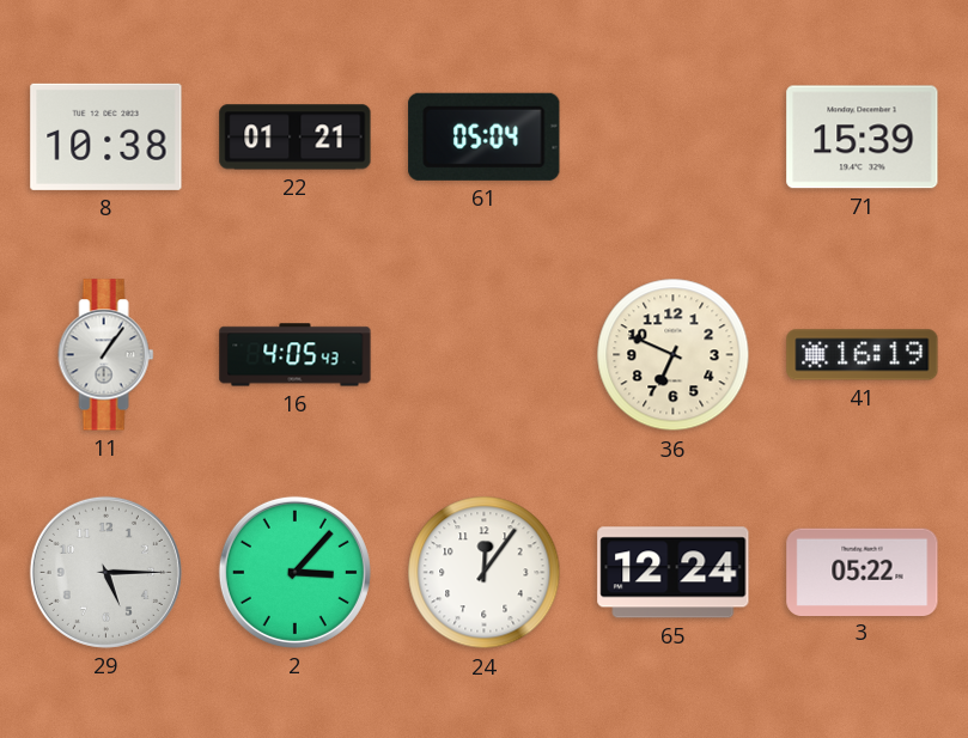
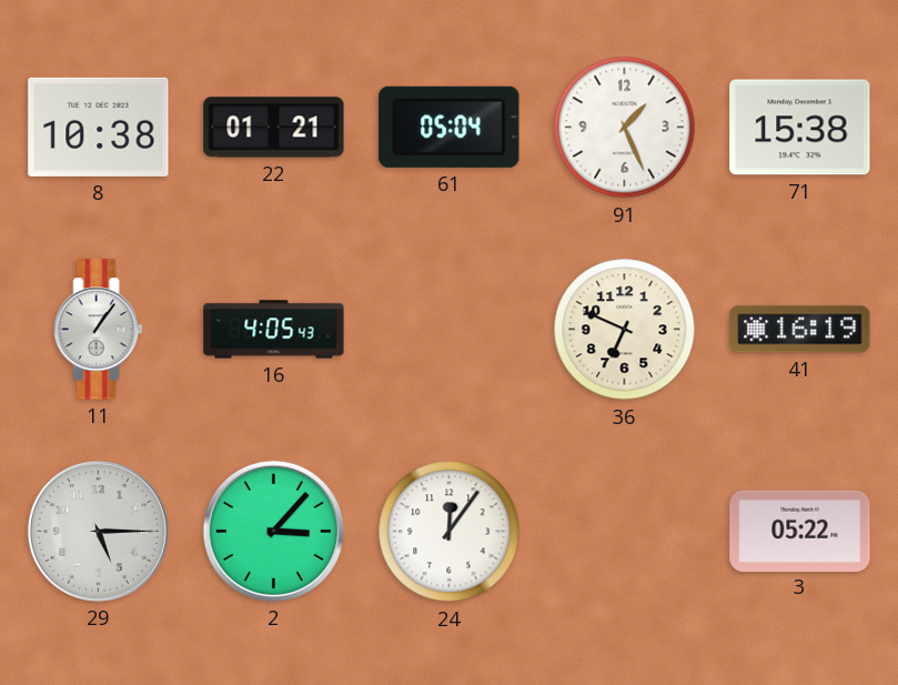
91: none -> 1:26 (625, 128)
71: 15:39 -> 15:38 (800, 128)
65: 12:24 -> none (674, 573)
